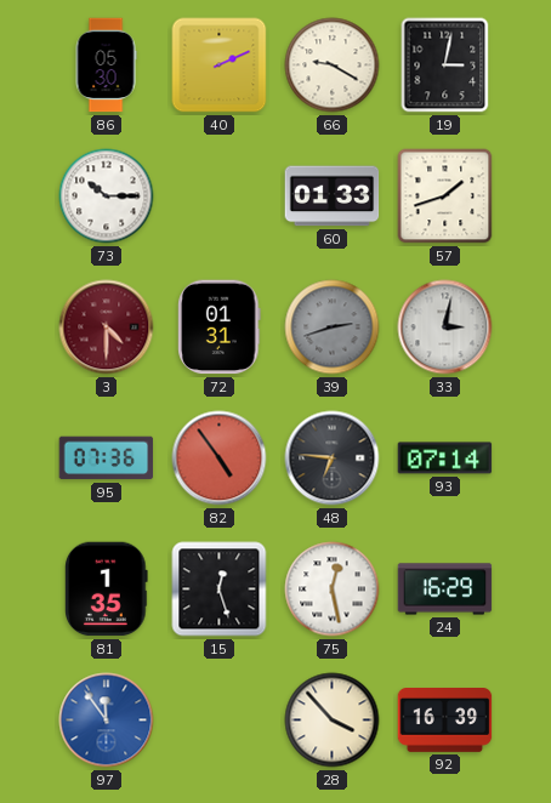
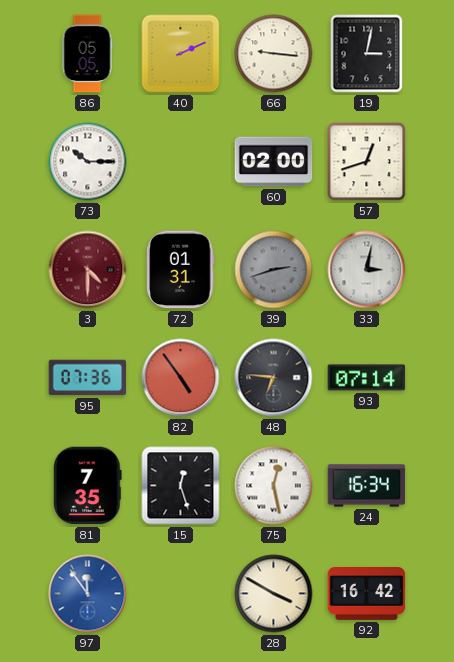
86: 05:30 -> 05:05 (87, 54)
66: 9:20 -> 9:16 (274, 54)
60: 01:33 -> 02:00 (274, 162)
57: 1:42 -> 12:42 (367, 162)
81: 1:35 -> 7:35 (88, 486)
24: 16:29 -> 16:34 (367, 486)
28: 3:53 -> 3:50 (274, 594)
92: 16:39 -> 16:42 (367, 594)
